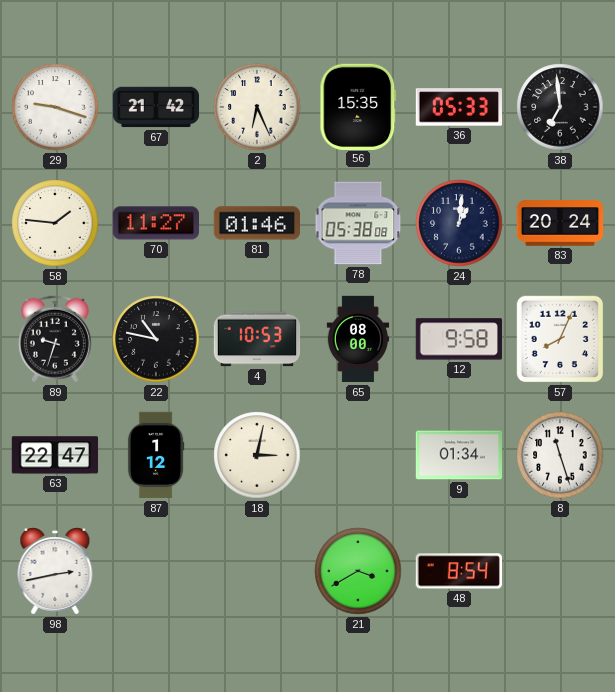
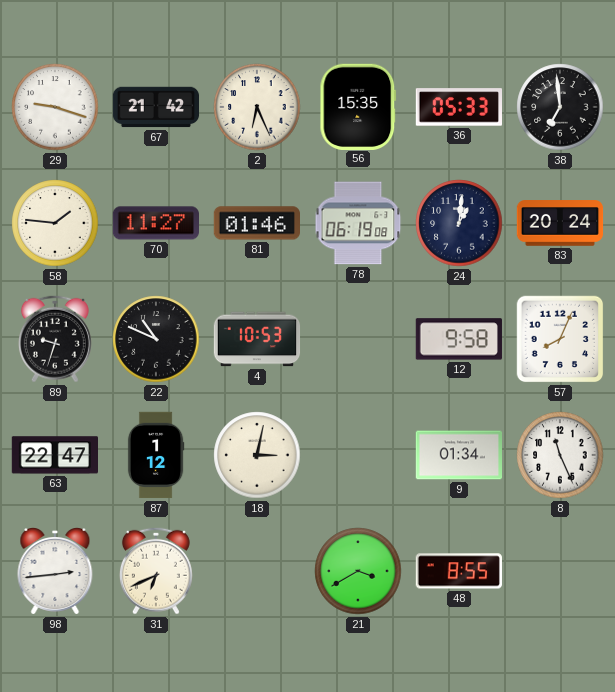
78: 05:38 -> 06:19 (358, 223)
22: 10:47 -> 10:49 (156, 339)
65: 08:00 -> none (358, 339)
8: 11:27 -> 11:26 (560, 455)
98: 2:43 -> 2:44 (55, 572)
31: none -> 6:41 (156, 571)
48: 8:54 -> 8:55 (458, 571)
